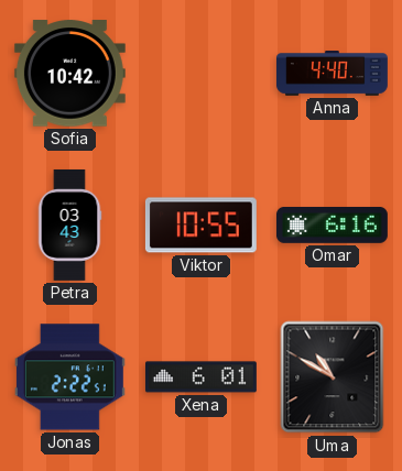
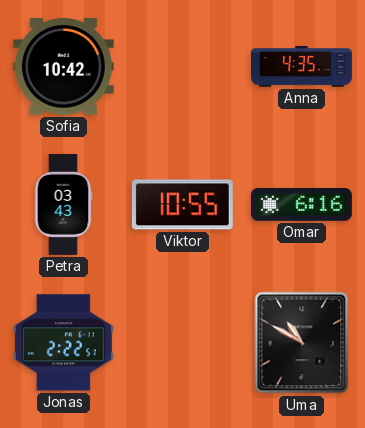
Anna: 4:40 -> 4:35 (301, 67)
Xena: 6:01 -> none (200, 377)
